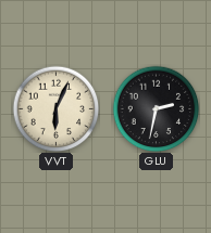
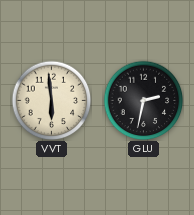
VVT: 6:04 -> 5:59 (51, 100)
